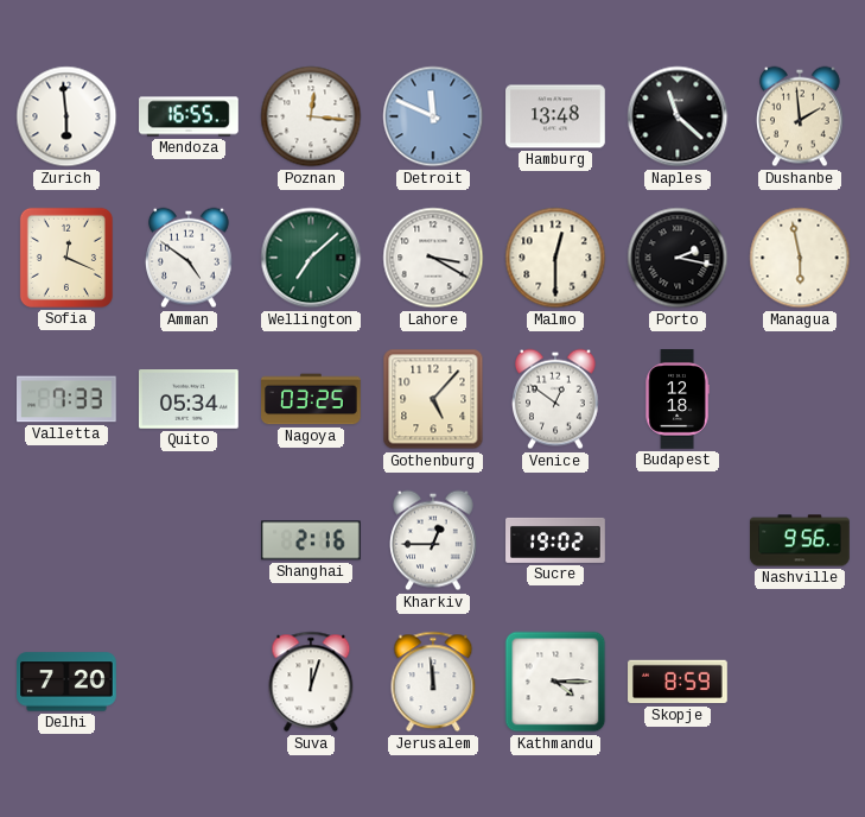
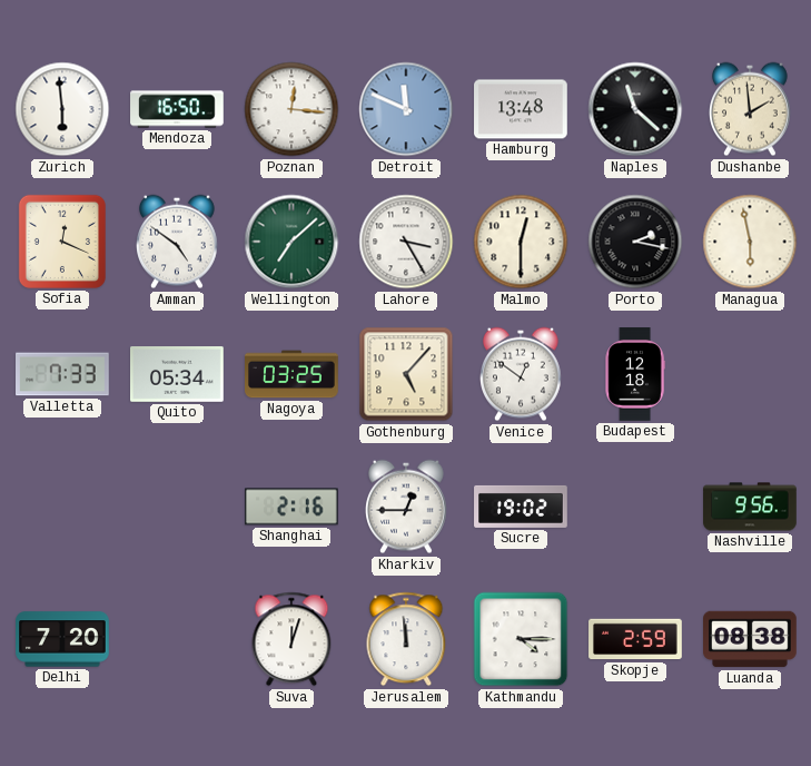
Mendoza: 16:55 -> 16:50 (177, 109)
Lahore: 3:20 -> 3:25 (406, 242)
Skopje: 8:59 -> 2:59 (635, 639)
Luanda: none -> 08:38 (751, 639)
